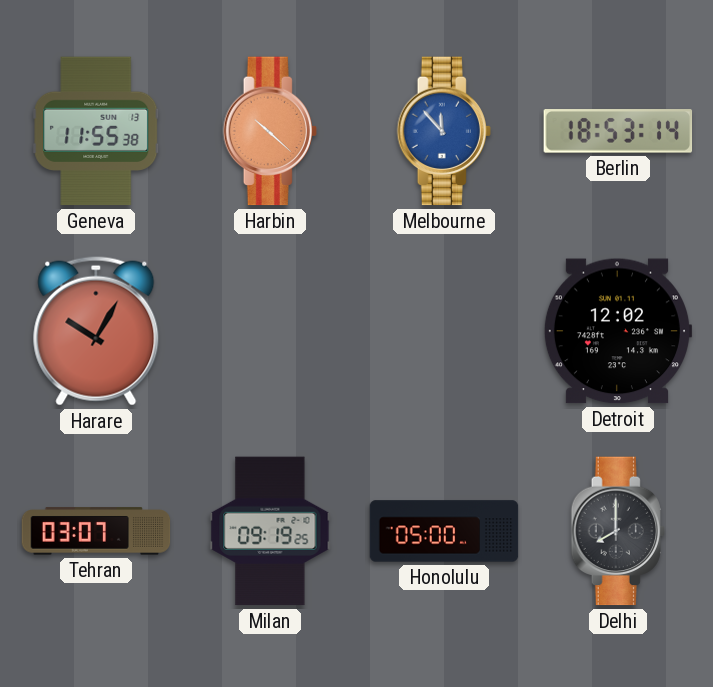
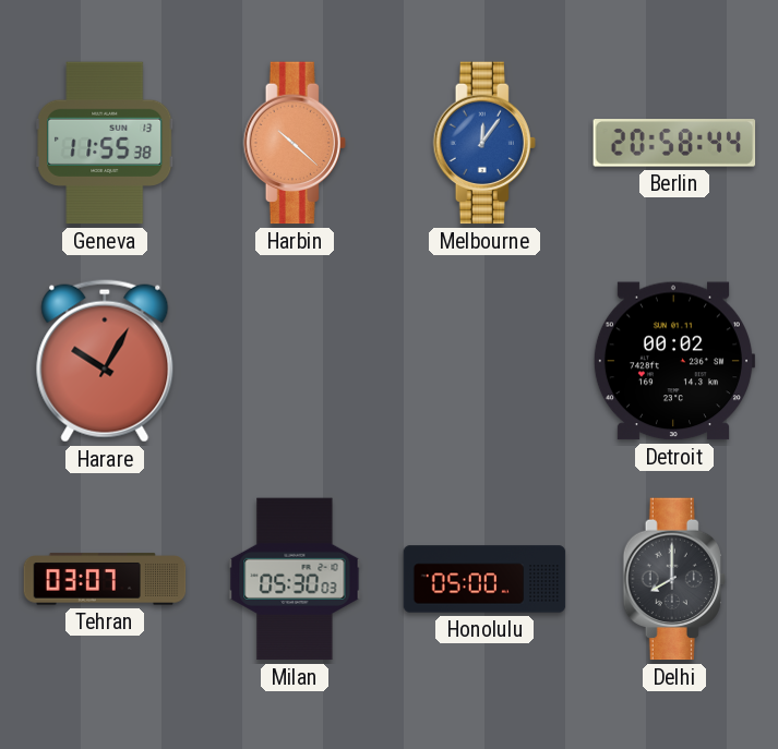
Melbourne: 11:53 -> 12:06 (484, 143)
Berlin: 18:53 -> 20:58 (674, 143)
Detroit: 12:02 -> 00:02 (674, 361)
Milan: 09:19 -> 05:30 (295, 579)
